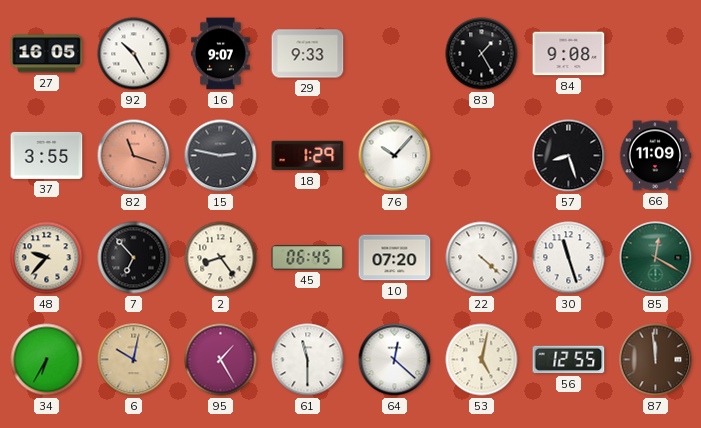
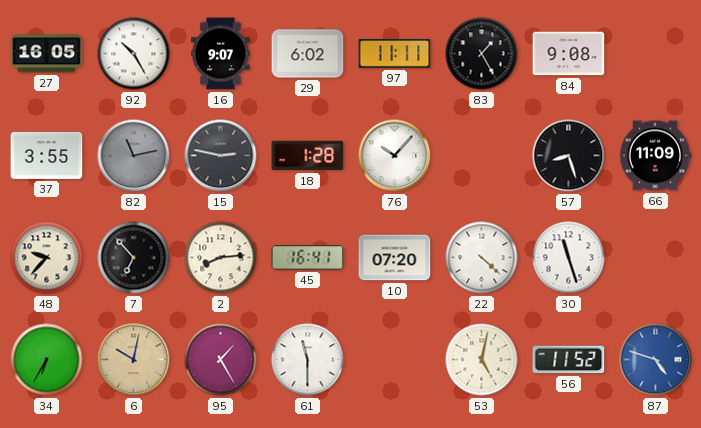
29: 9:33 -> 6:02 (308, 54)
97: none -> 11:11 (395, 54)
82: 11:18 -> 11:13 (134, 156)
82 dial: salmon -> grey (134, 156)
18: 1:29 -> 1:28 (308, 156)
2: 8:24 -> 8:14 (221, 258)
45: 06:45 -> 16:41 (308, 258)
85: 12:20 -> none (656, 258)
64: 12:22 -> none (395, 360)
56: 12:55 -> 11:52 (569, 360)
87: 11:59 -> 4:48 (656, 360)
87 dial: brown -> blue (656, 360)
